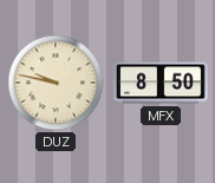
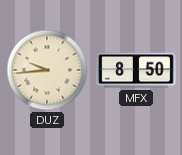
DUZ: 9:47 -> 9:44 (47, 70)
